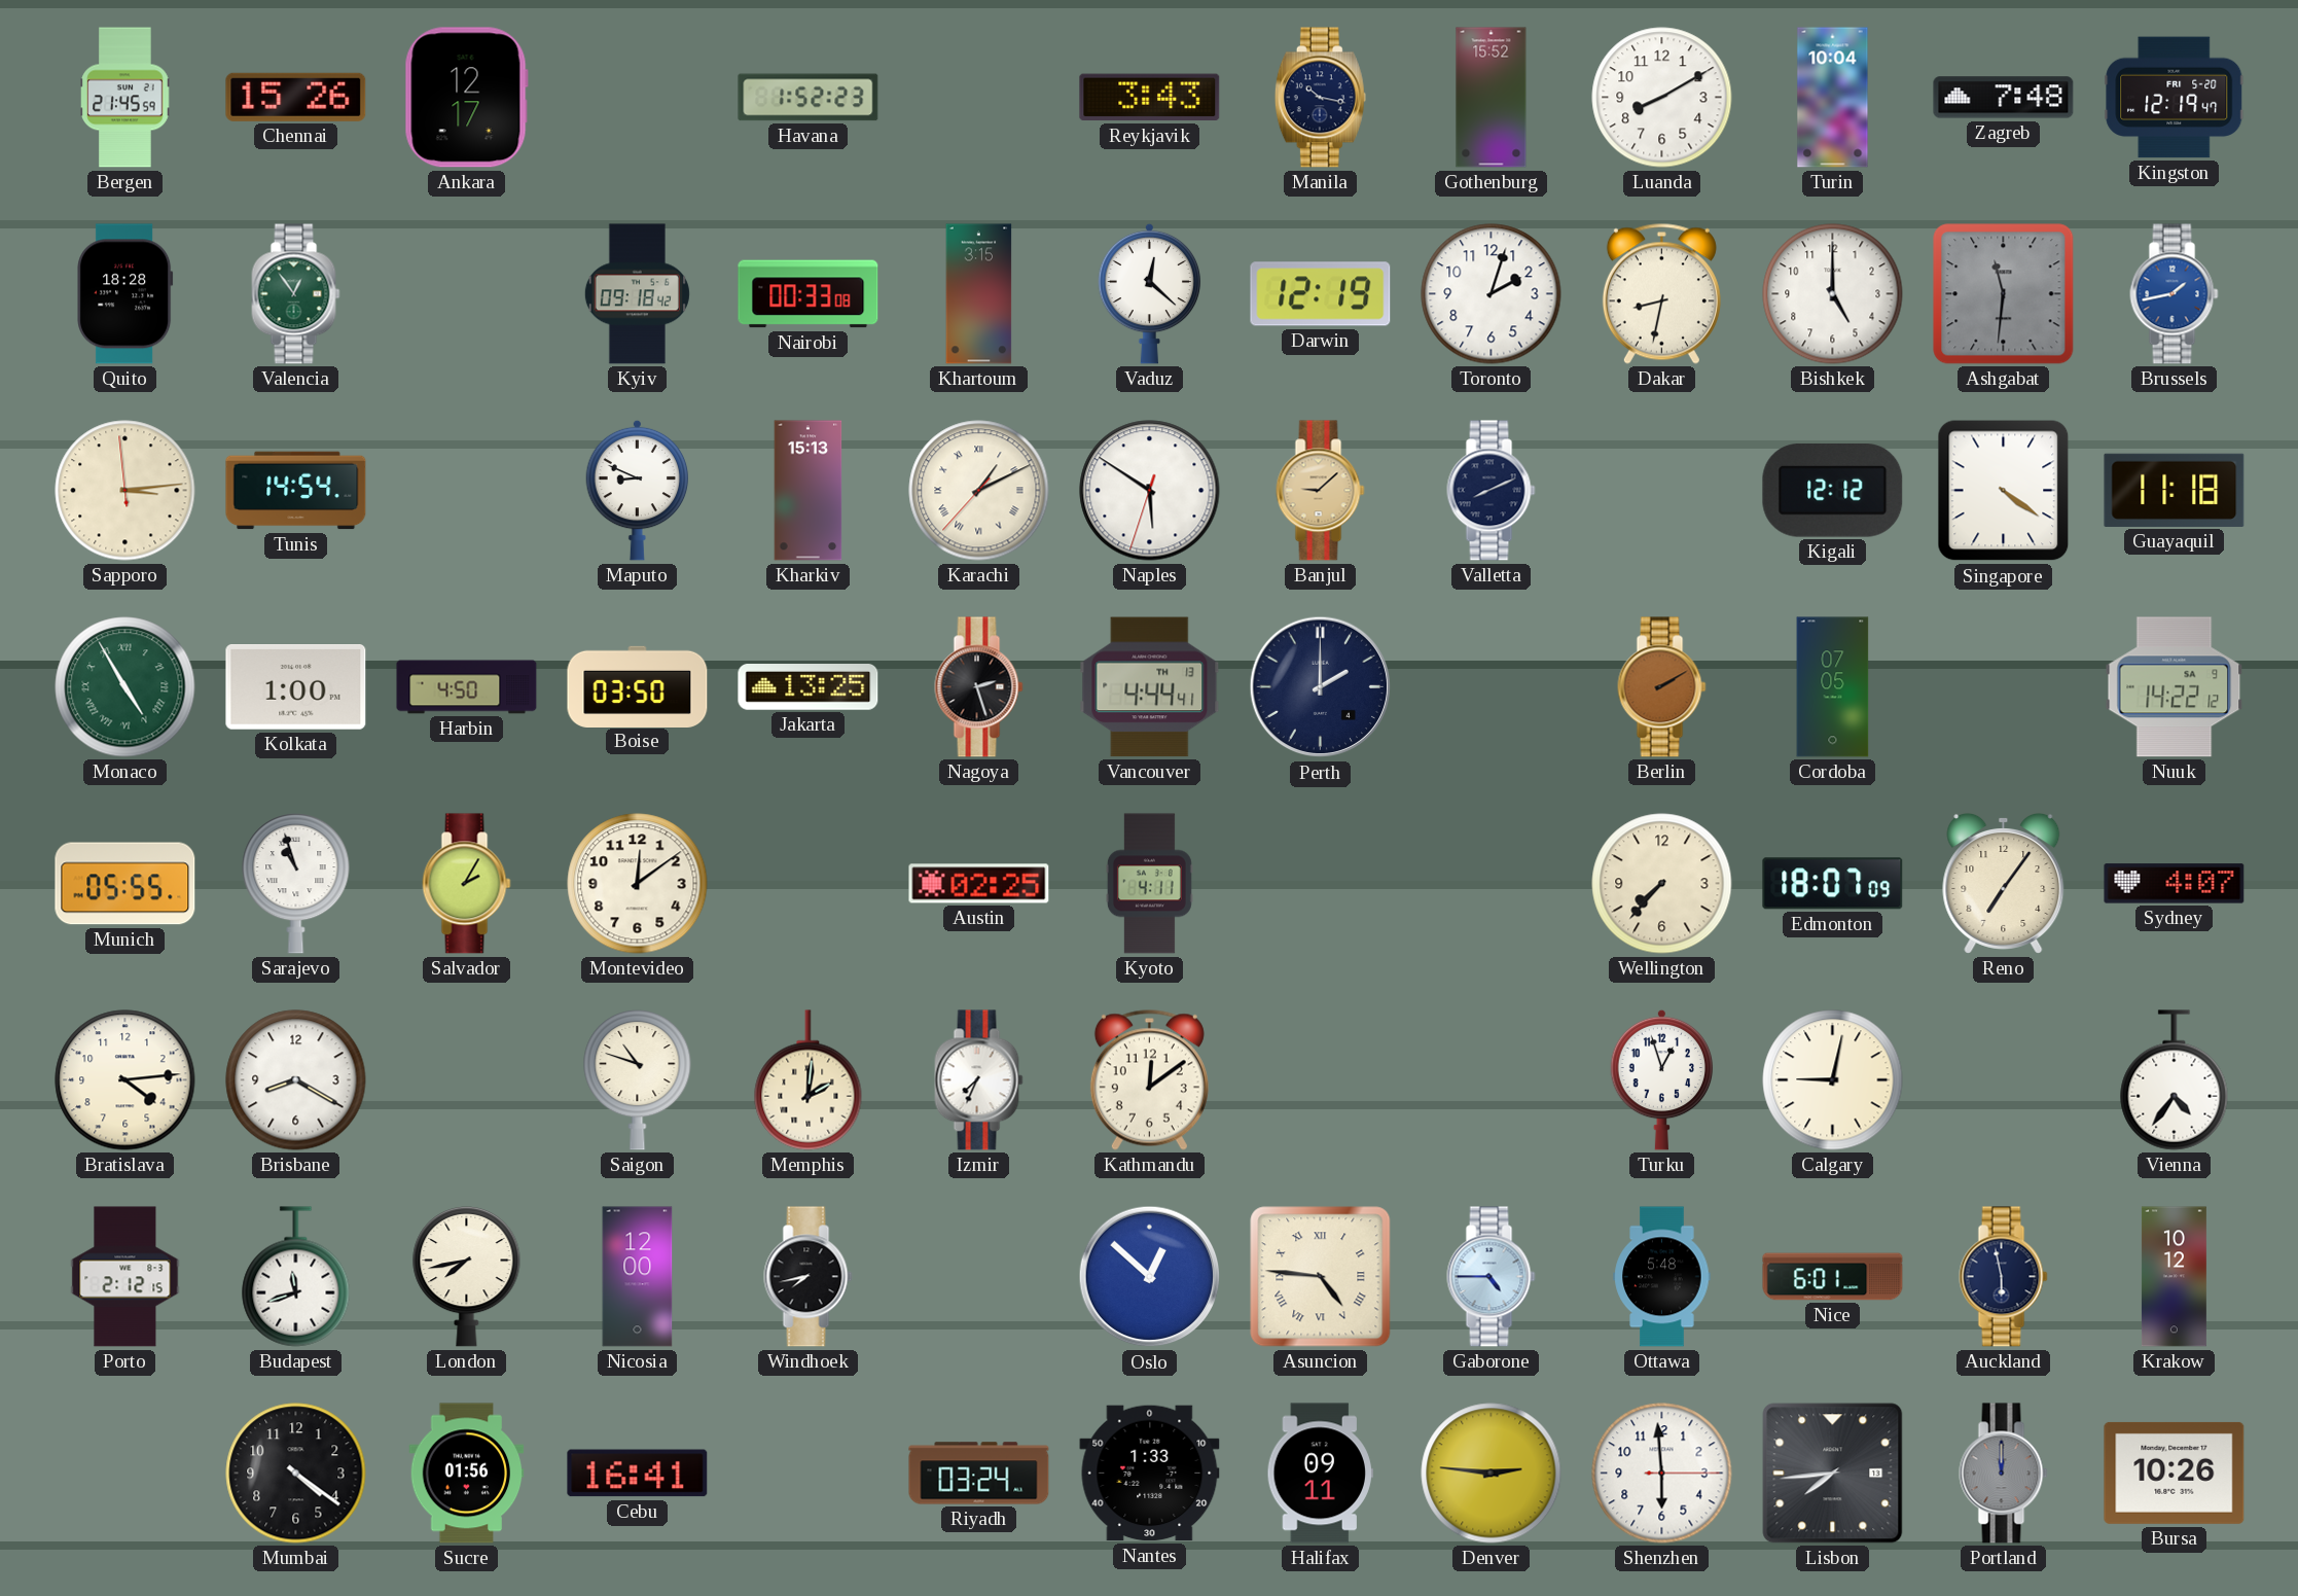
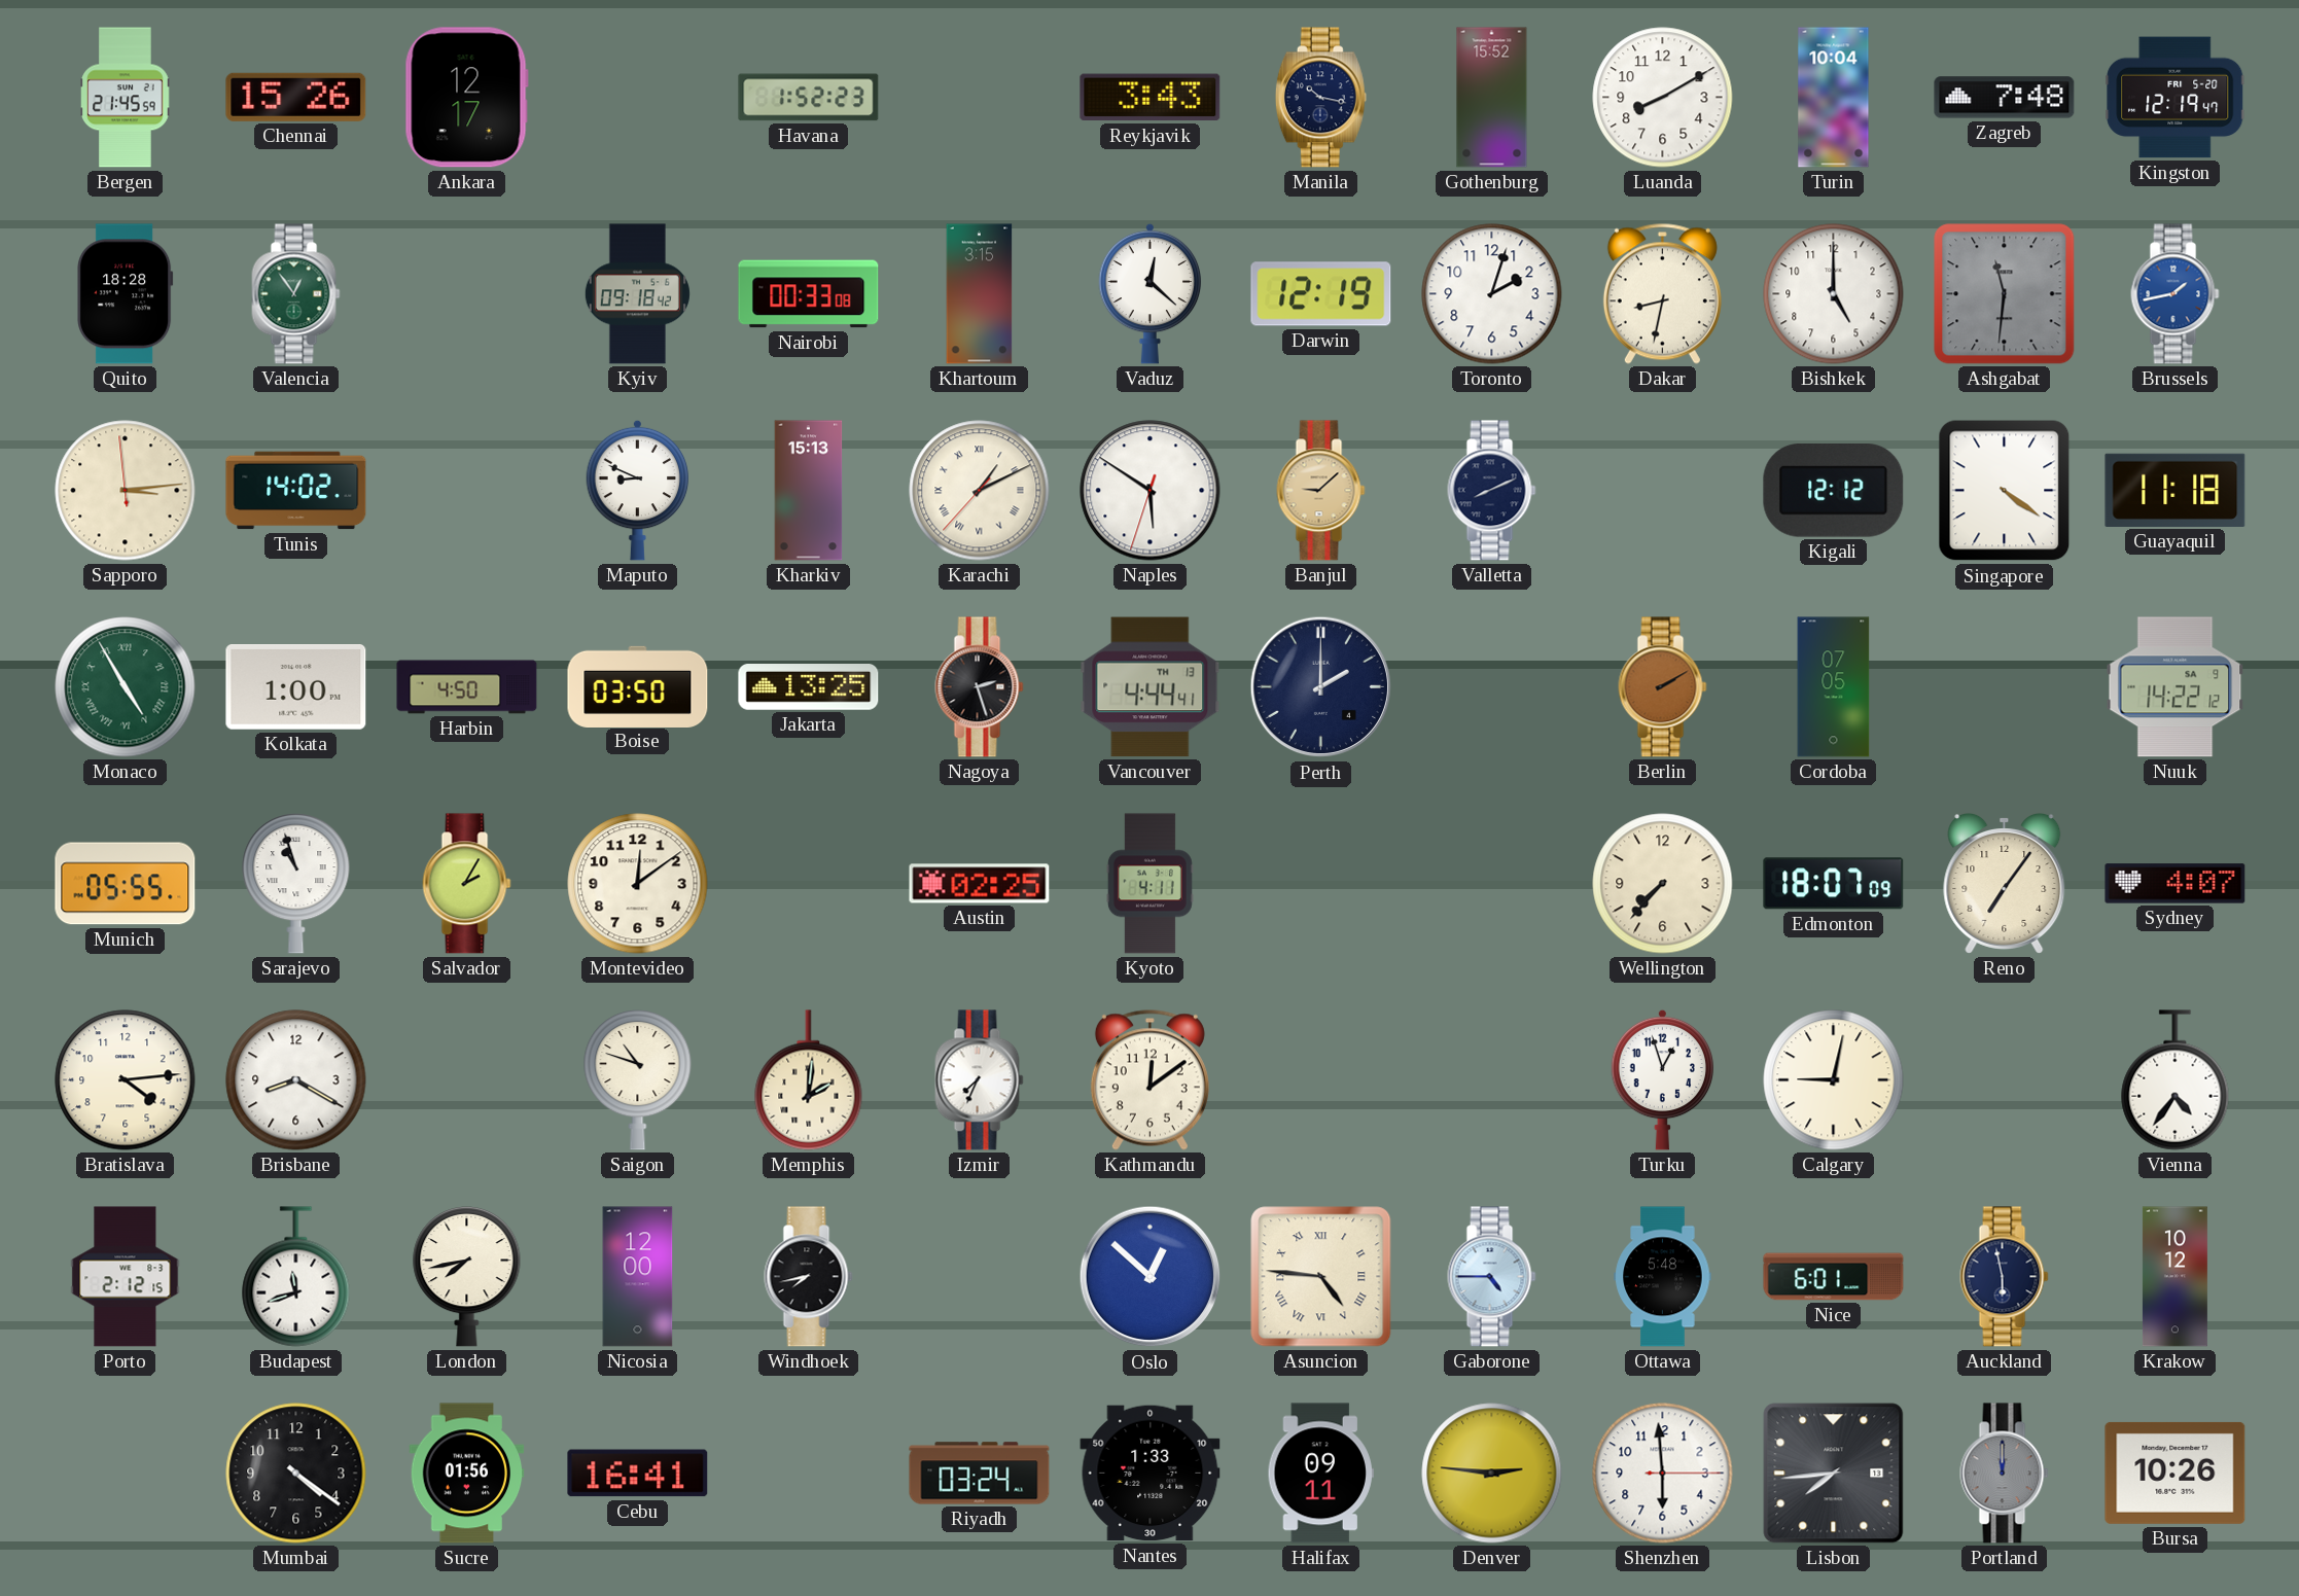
Tunis: 14:54 -> 14:02 (296, 491)
